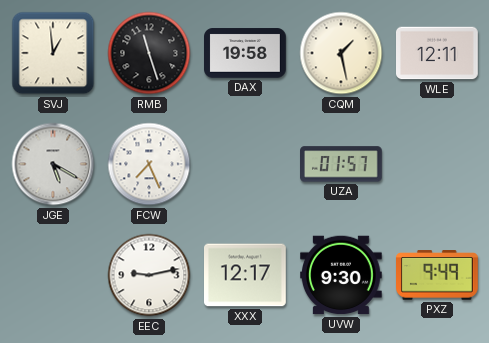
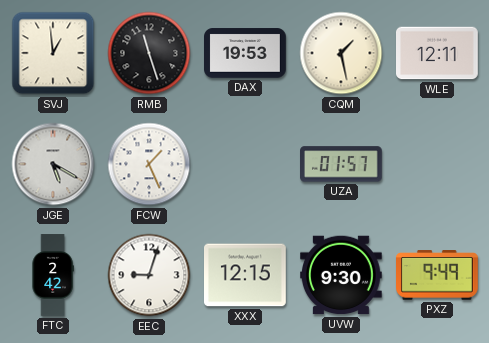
DAX: 19:58 -> 19:53 (246, 53)
FCW: 7:26 -> 1:26 (149, 164)
FTC: none -> 2:42 (53, 275)
EEC: 9:13 -> 9:03 (149, 275)
XXX: 12:17 -> 12:15 (246, 275)
